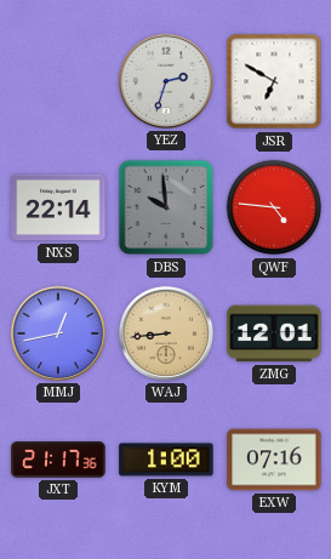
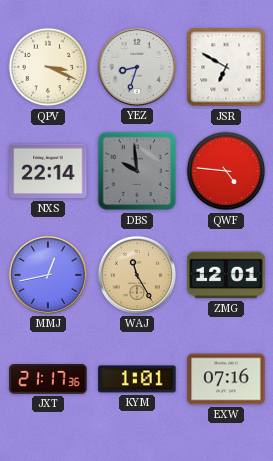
QPV: none -> 3:19 (48, 67)
YEZ: 2:33 -> 8:33 (137, 67)
WAJ: 8:44 -> 11:25 (137, 275)
KYM: 1:00 -> 1:01 (137, 379)
